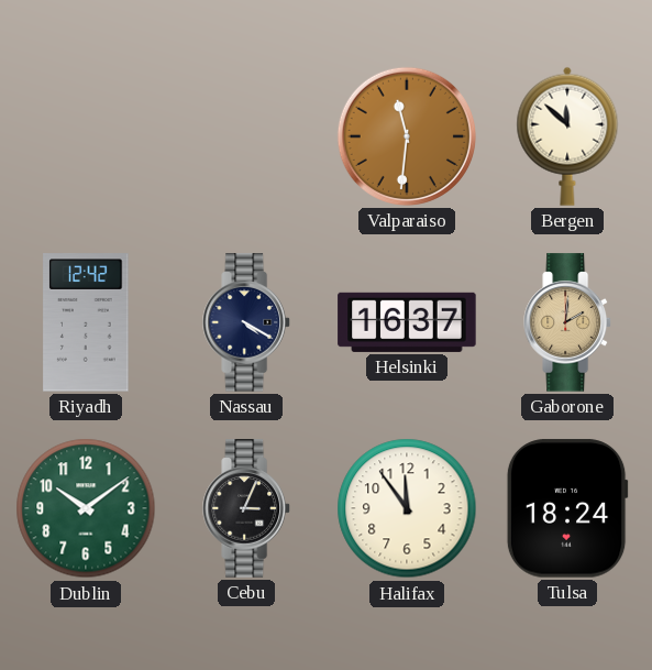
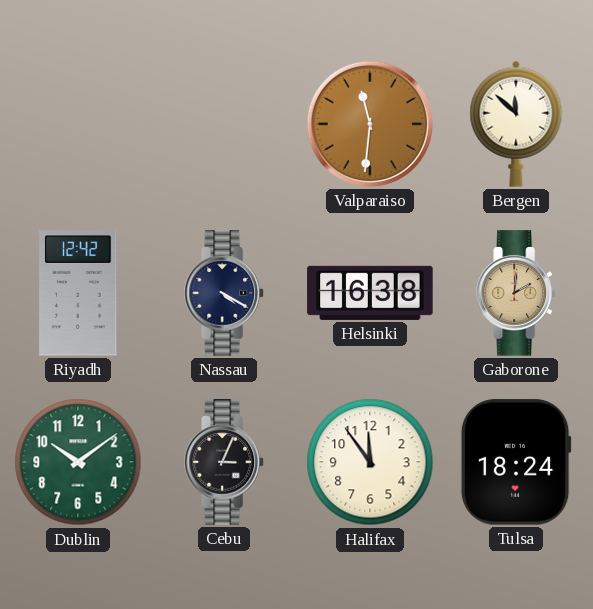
Helsinki: 16:37 -> 16:38 (370, 293)
